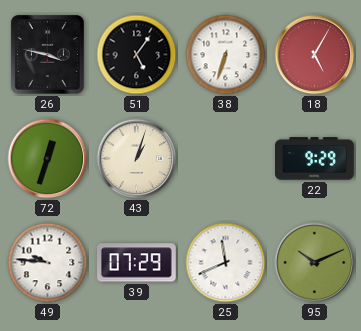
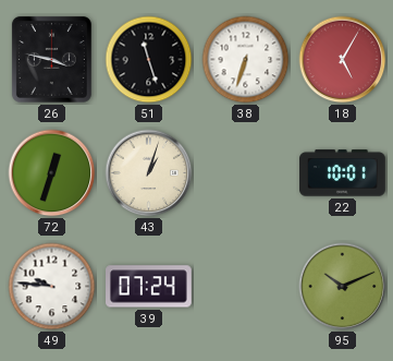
51: 5:06 -> 11:27 (149, 60)
22: 9:29 -> 10:01 (343, 173)
39: 07:29 -> 07:24 (149, 287)
25: 11:41 -> none (226, 263)
